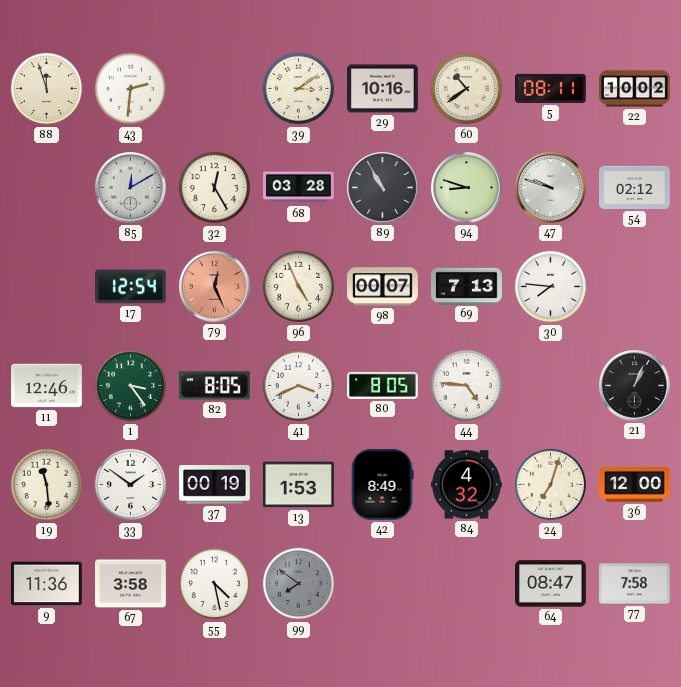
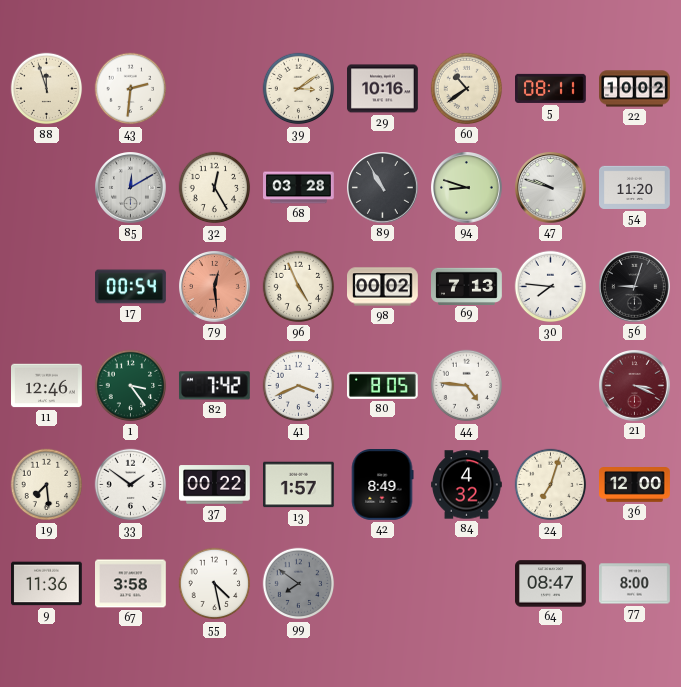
54: 02:12 -> 11:20 (635, 187)
17: 12:54 -> 00:54 (131, 287)
79: 12:26 -> 12:29 (215, 287)
98: 00:07 -> 00:02 (383, 287)
56: none -> 9:03 (635, 287)
82: 8:05 -> 7:42 (214, 386)
21: 1:04 -> 3:19 (635, 386)
21 dial: black -> burgundy (635, 386)
19: 11:29 -> 7:29 (47, 485)
37: 00:19 -> 00:22 (215, 485)
13: 1:53 -> 1:57 (299, 485)
77: 7:58 -> 8:00 (635, 584)
